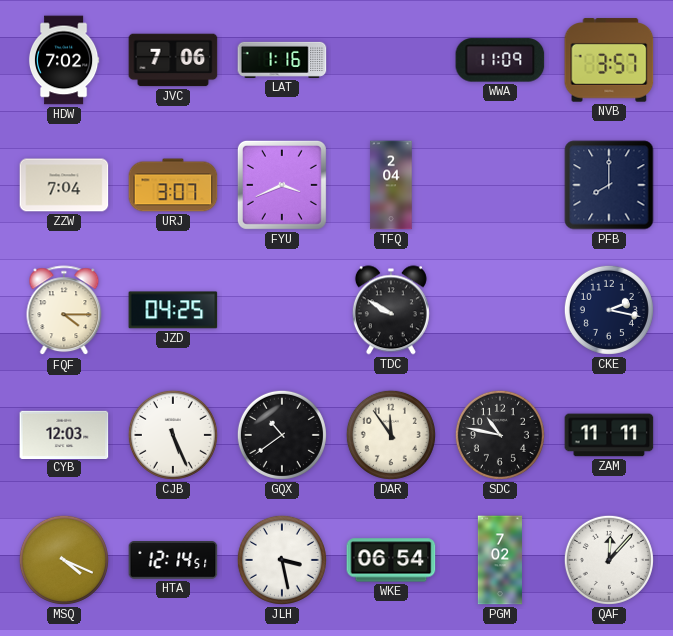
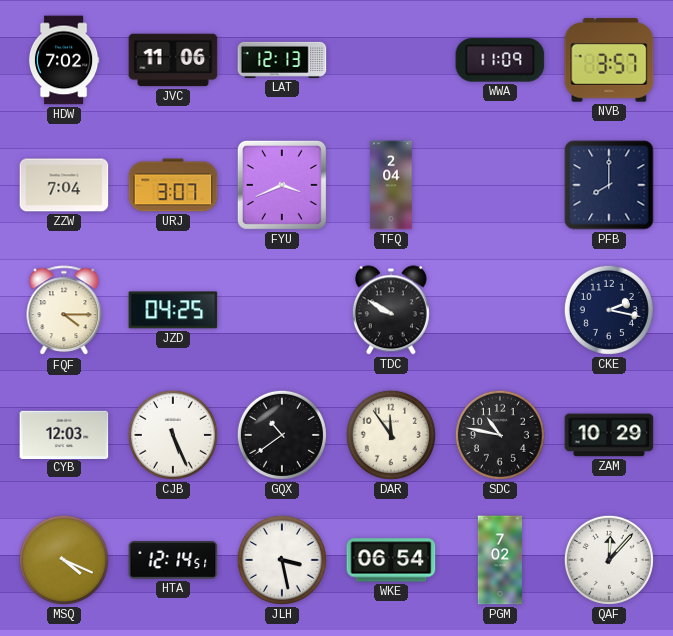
JVC: 7:06 -> 11:06 (173, 60)
LAT: 1:16 -> 12:13 (282, 60)
ZAM: 11:11 -> 10:29 (609, 435)
